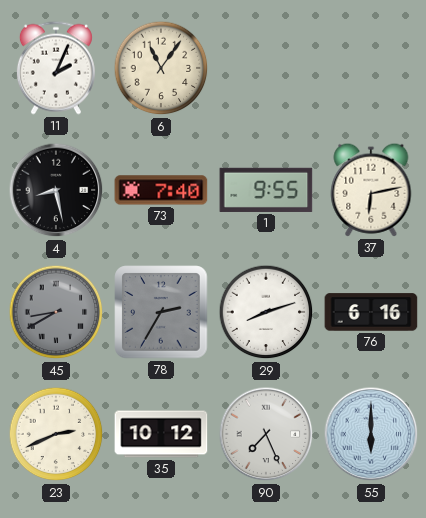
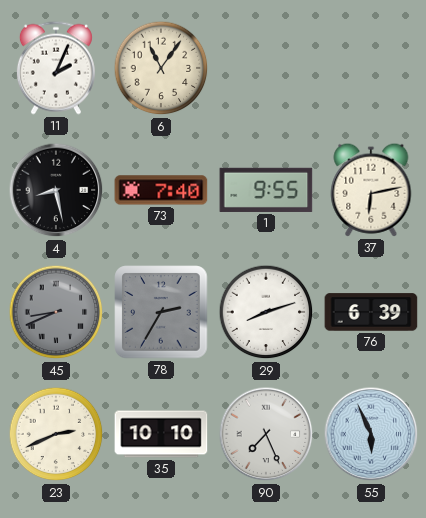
45: 8:40 -> 8:41 (56, 312)
76: 6:16 -> 6:39 (371, 312)
35: 10:12 -> 10:10 (161, 434)
55: 6:00 -> 5:56 (371, 434)
